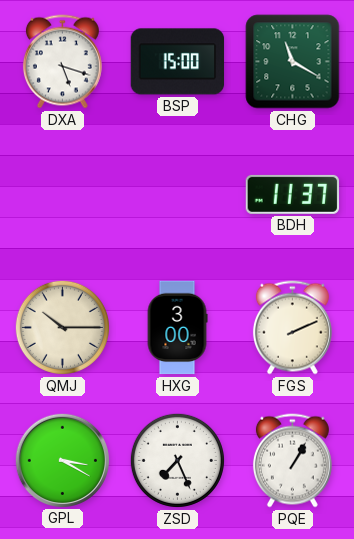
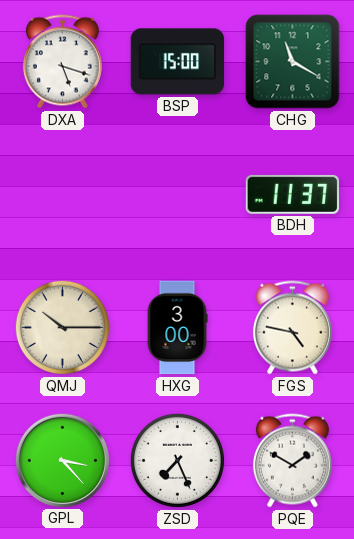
FGS: 2:11 -> 4:47 (292, 328)
GPL: 3:20 -> 3:23 (62, 460)
PQE: 1:05 -> 1:50 (292, 461)
